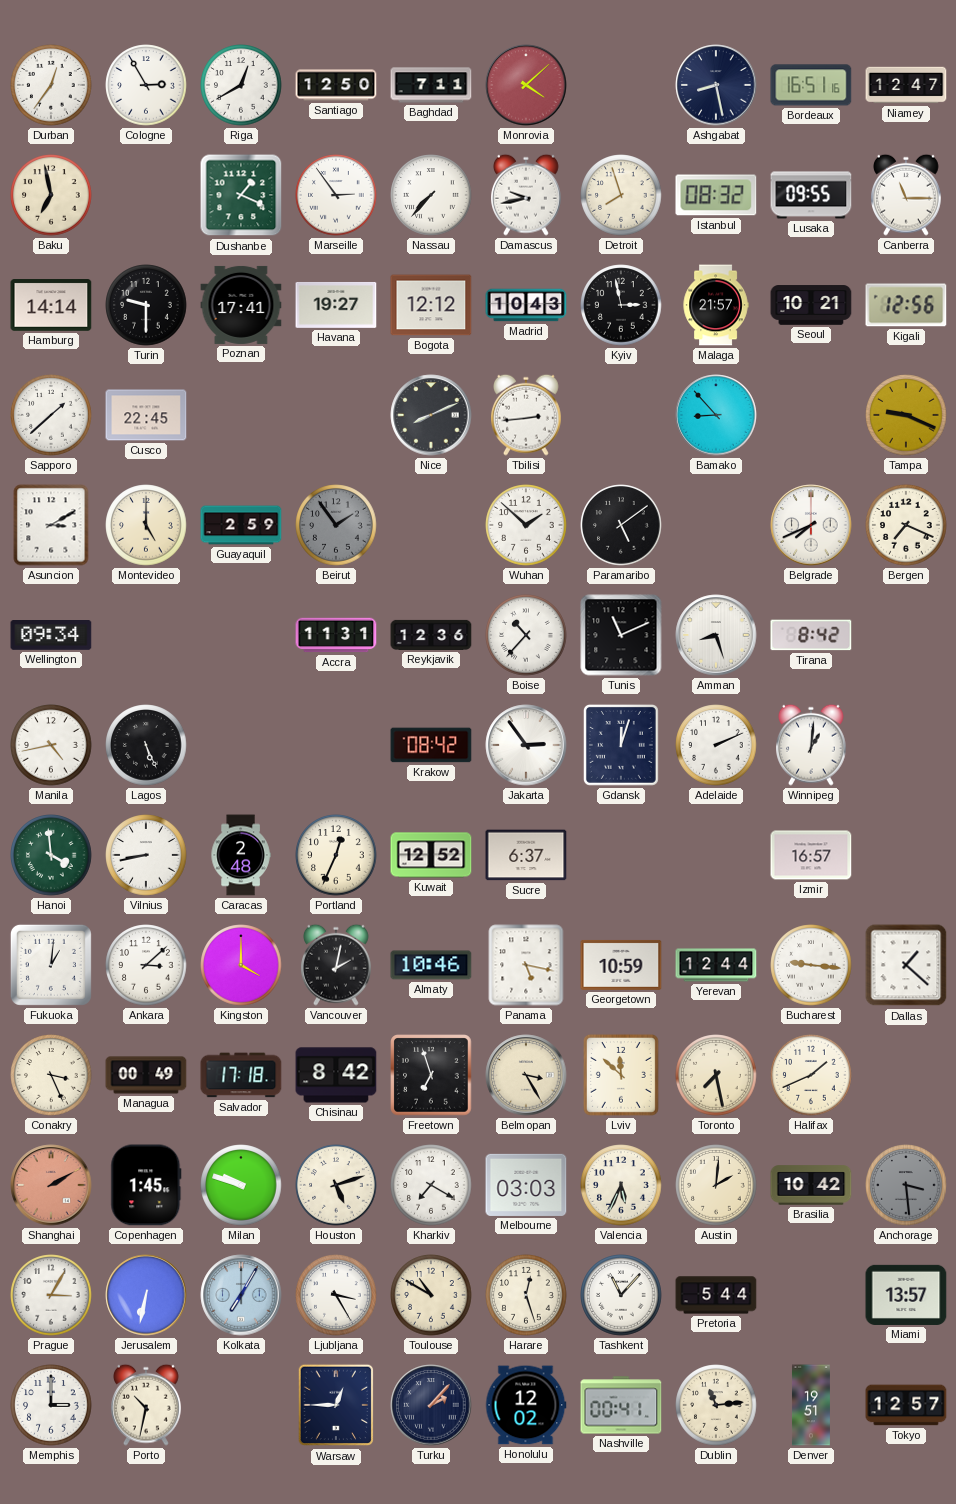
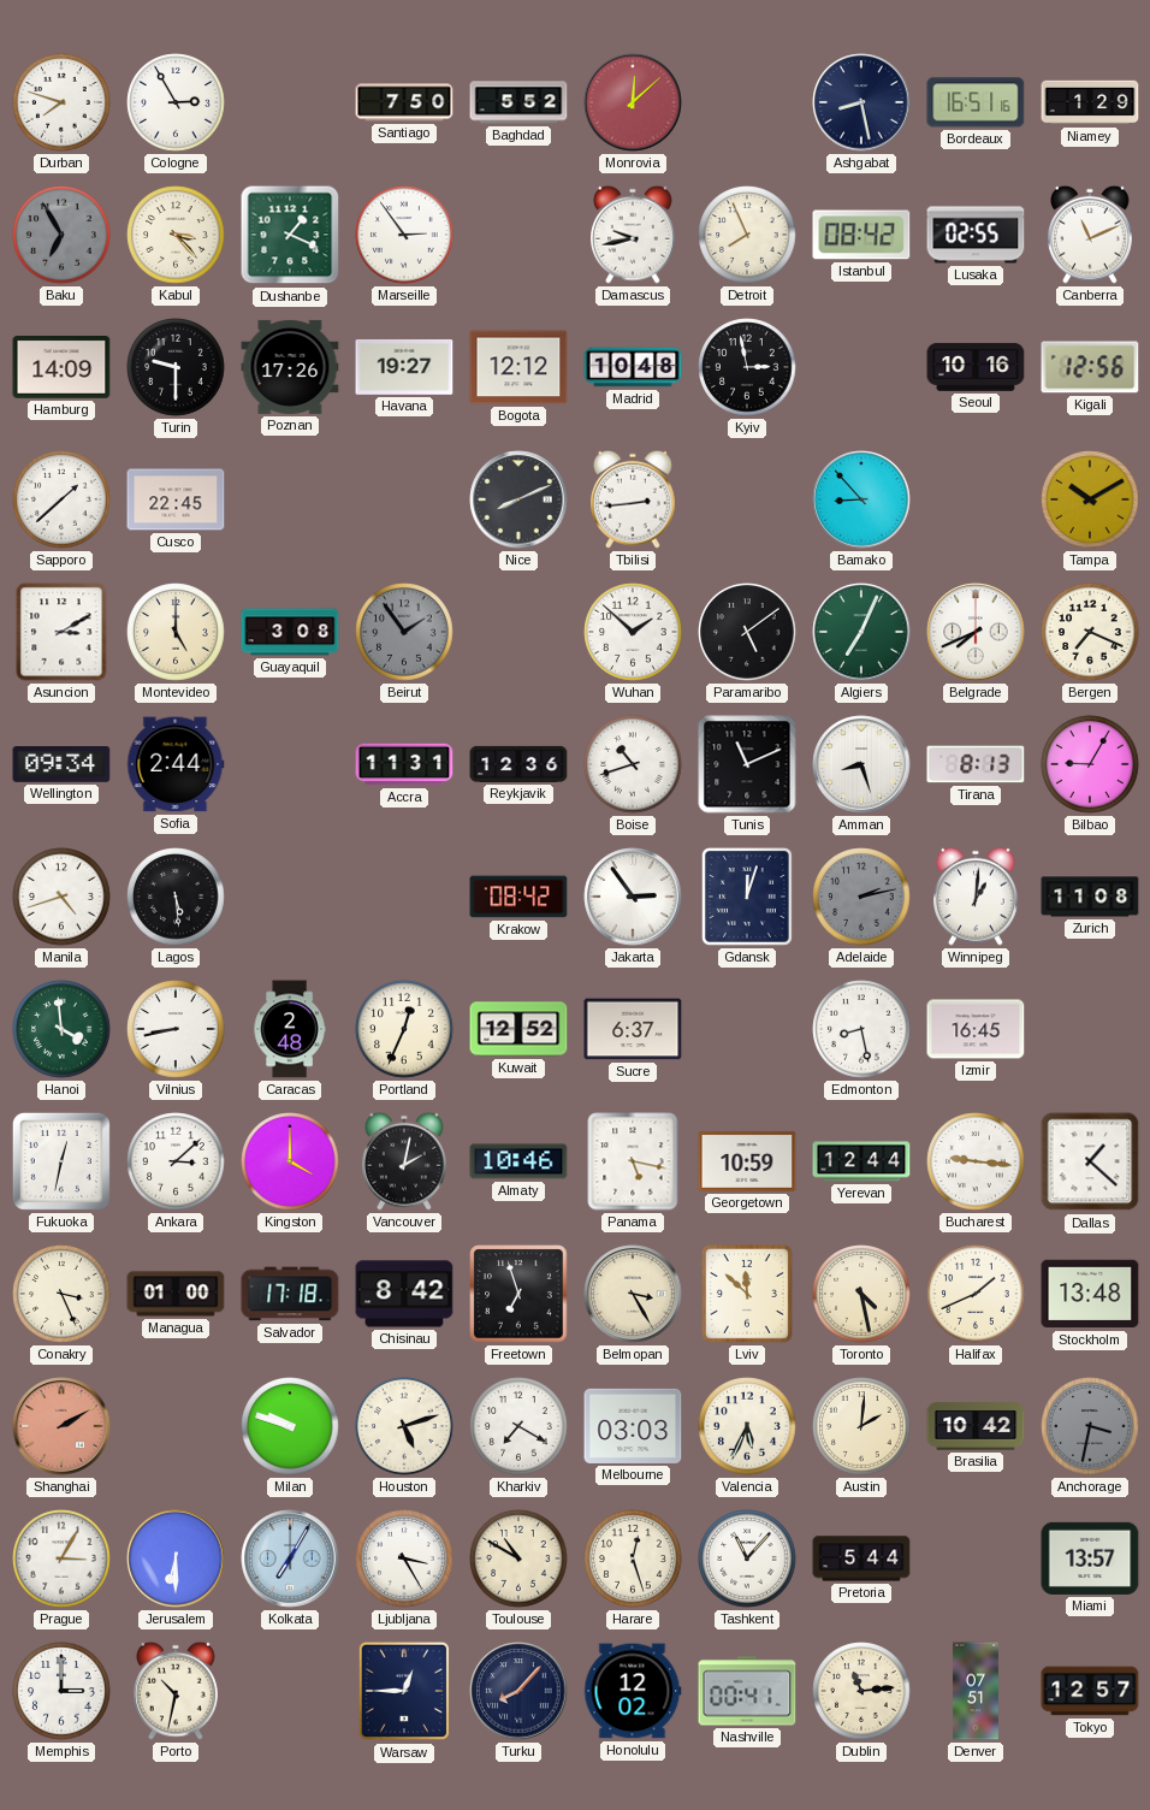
Durban: 12:36 -> 7:48 (61, 102)
Riga: 12:40 -> none (241, 85)
Santiago: 12:50 -> 7:50 (404, 102)
Baghdad: 7:11 -> 5:52 (518, 102)
Monrovia: 4:08 -> 12:08 (633, 102)
Niamey: 12:47 -> 1:29 (1090, 102)
Baku: 6:58 -> 6:55 (61, 235)
Baku dial: cream -> grey (61, 235)
Kabul: none -> 3:23 (176, 235)
Nassau: 7:37 -> none (431, 195)
Detroit: 7:57 -> 7:56 (747, 235)
Istanbul: 08:32 -> 08:42 (861, 235)
Lusaka: 09:55 -> 02:55 (976, 235)
Canberra: 11:15 -> 11:11 (1091, 235)
Hamburg: 14:14 -> 14:09 (61, 368)
Poznan: 17:41 -> 17:26 (290, 367)
Madrid: 10:43 -> 10:48 (633, 367)
Malaga: 21:57 -> none (716, 305)
Seoul: 10:21 -> 10:16 (976, 367)
Tampa: 9:19 -> 10:10 (1090, 499)
Guayaquil: 2:59 -> 3:08 (290, 632)
Algiers: none -> 7:04 (861, 632)
Sofia: none -> 2:44 (176, 764)
Boise: 10:37 -> 10:42 (633, 764)
Tirana: 8:42 -> 8:13 (976, 764)
Bilbao: none -> 9:05 (1090, 764)
Manila: 4:43 -> 4:42 (61, 897)
Lagos: 5:26 -> 5:29 (176, 897)
Adelaide: 2:11 -> 2:13 (861, 897)
Adelaide dial: white -> grey (861, 897)
Zurich: none -> 11:08 (1090, 897)
Edmonton: none -> 8:28 (861, 1029)
Izmir: 16:57 -> 16:45 (976, 1029)
Fukuoka: 1:01 -> 12:32 (61, 1161)
Managua: 00:49 -> 01:00 (176, 1294)
Toronto: 7:28 -> 4:28 (861, 1294)
Stockholm: none -> 13:48 (1090, 1294)
Copenhagen: 1:45 -> none (146, 1185)
Anchorage: 3:29 -> 3:32 (1090, 1426)
Jerusalem: 6:32 -> 6:30 (176, 1558)
Turku: 2:07 -> 8:07 (518, 1691)
Denver: 19:51 -> 07:51 (976, 1691)
